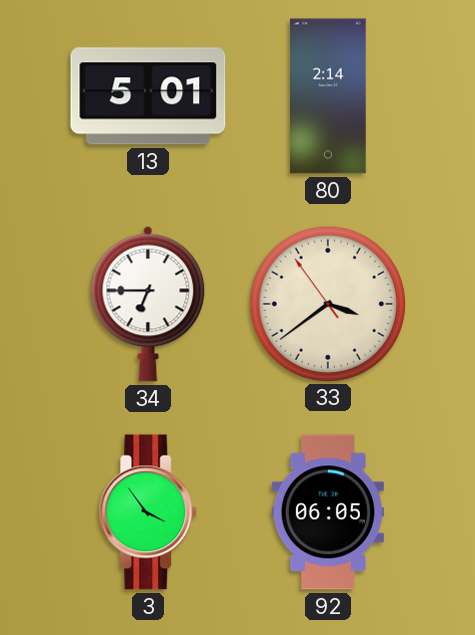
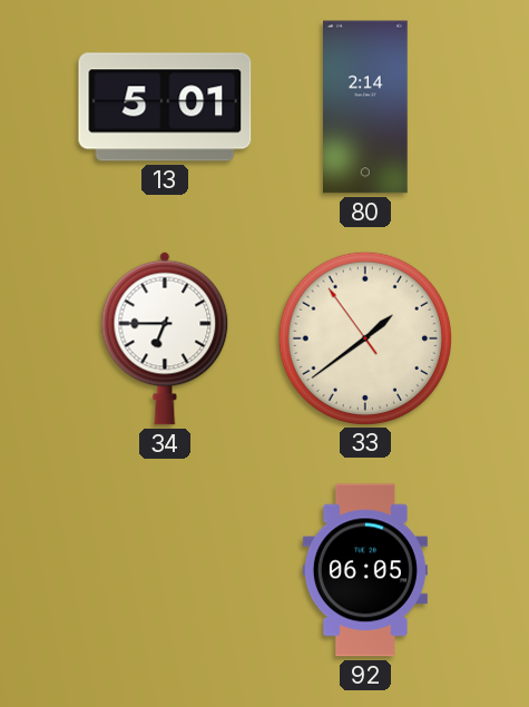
33: 3:38 -> 1:38 (364, 337)
3: 3:54 -> none (148, 512)
